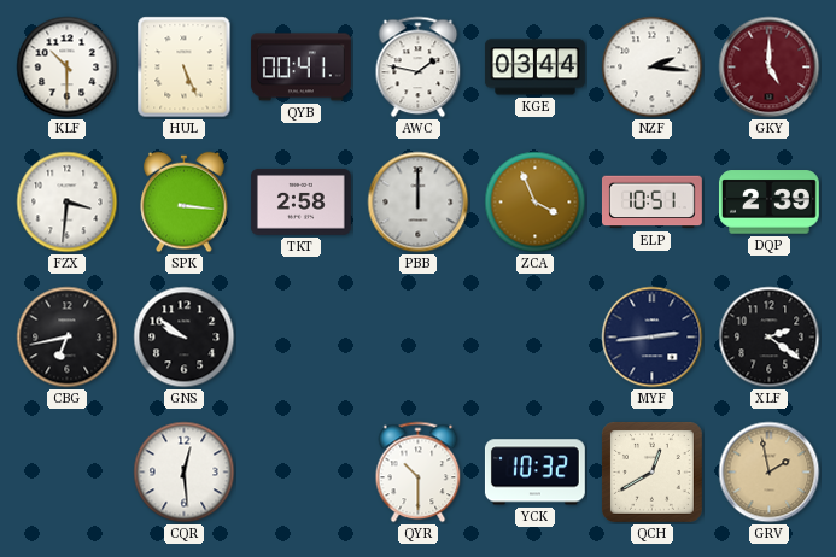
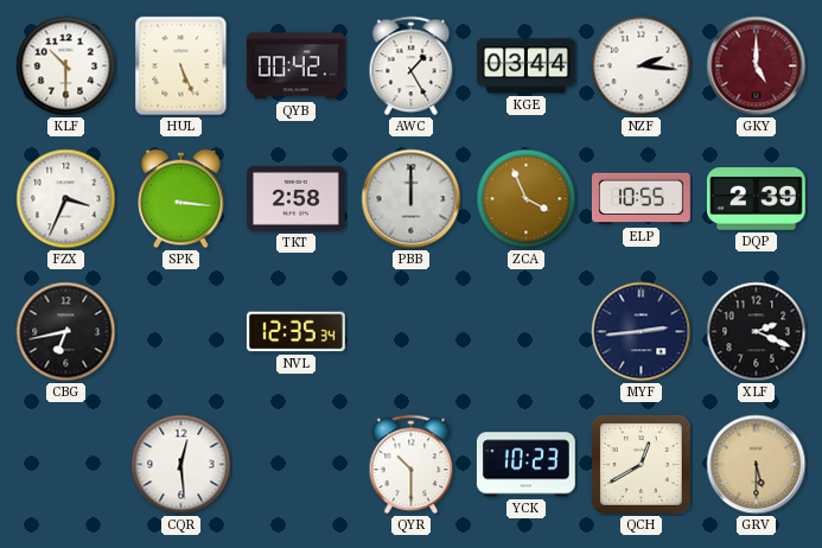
QYB: 00:41 -> 00:42 (295, 66)
AWC: 1:47 -> 1:25 (412, 66)
FZX: 3:31 -> 3:34 (66, 199)
ELP: 10:51 -> 10:55 (641, 199)
GNS: 9:51 -> none (185, 338)
NVL: none -> 12:35 (295, 332)
XLF: 2:21 -> 2:19 (757, 332)
YCK: 10:32 -> 10:23 (525, 465)
GRV: 1:58 -> 5:30 (757, 465)
